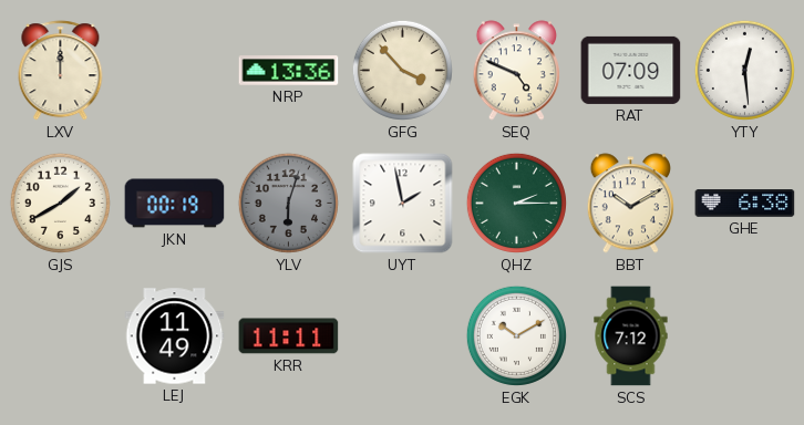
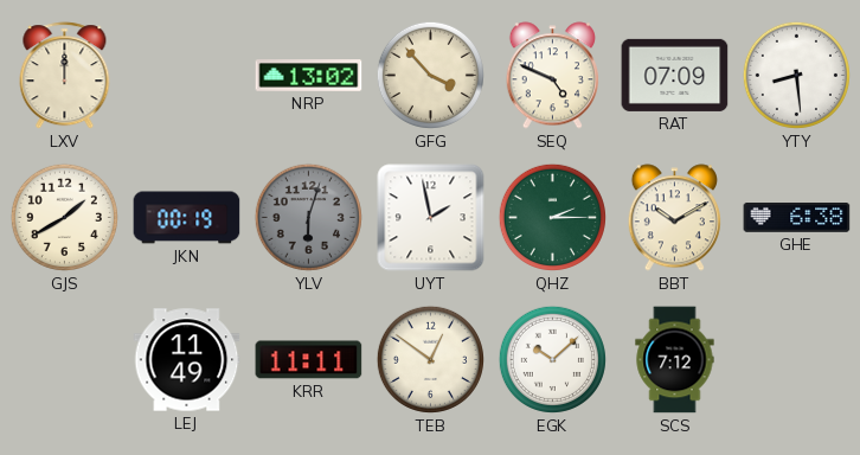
NRP: 13:36 -> 13:02 (309, 76)
YTY: 12:29 -> 8:29 (796, 75)
TEB: none -> 12:51 (430, 359)
EGK: 10:10 -> 10:08 (552, 359)
